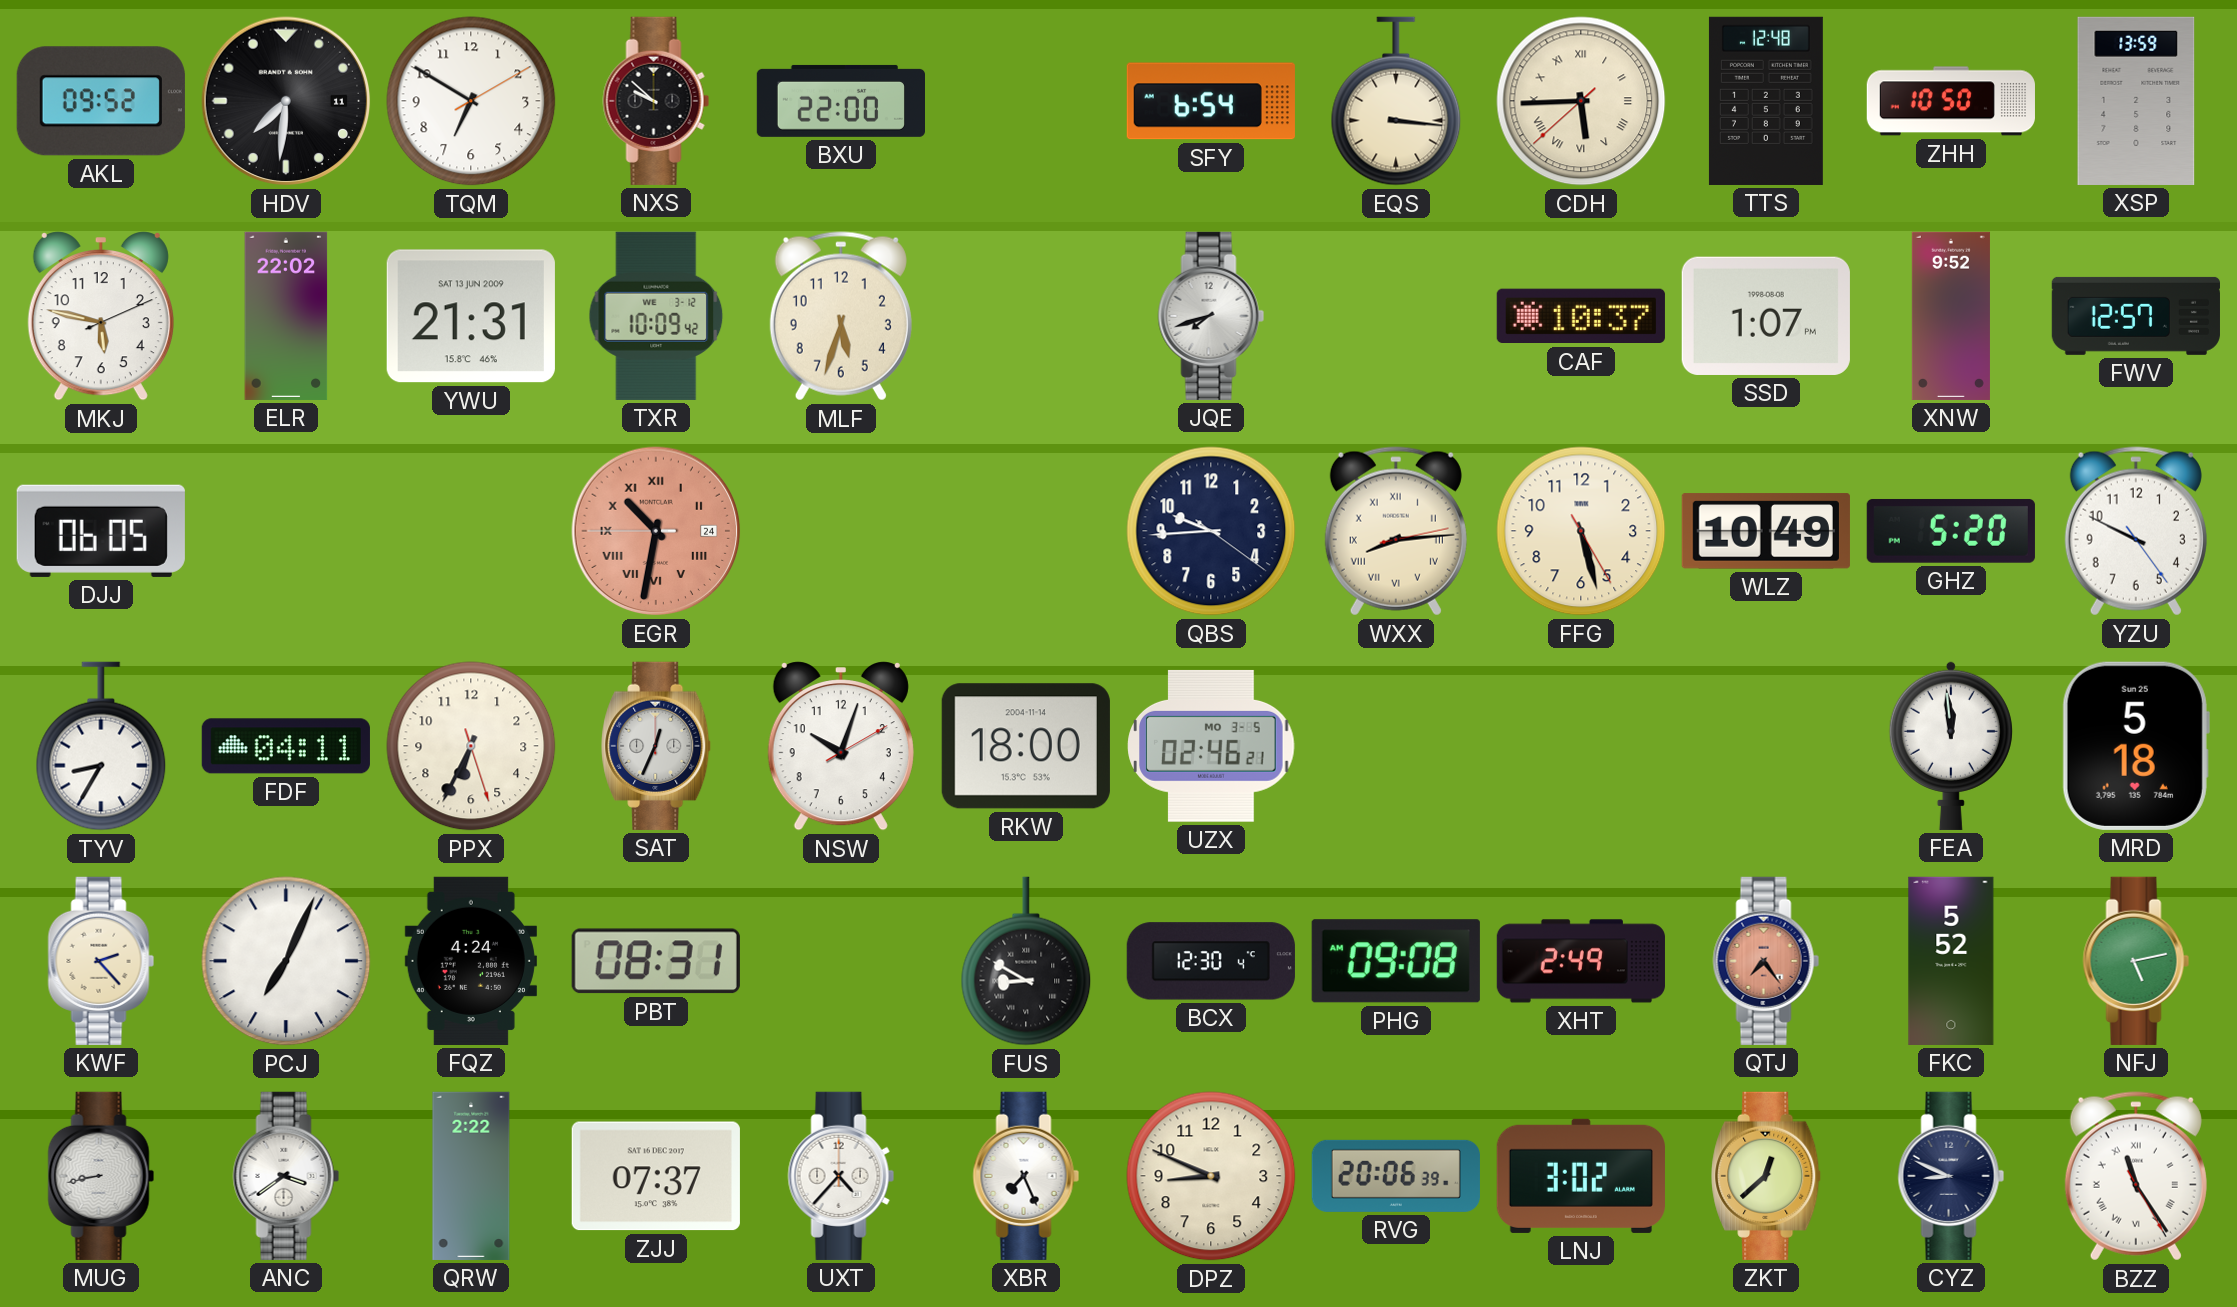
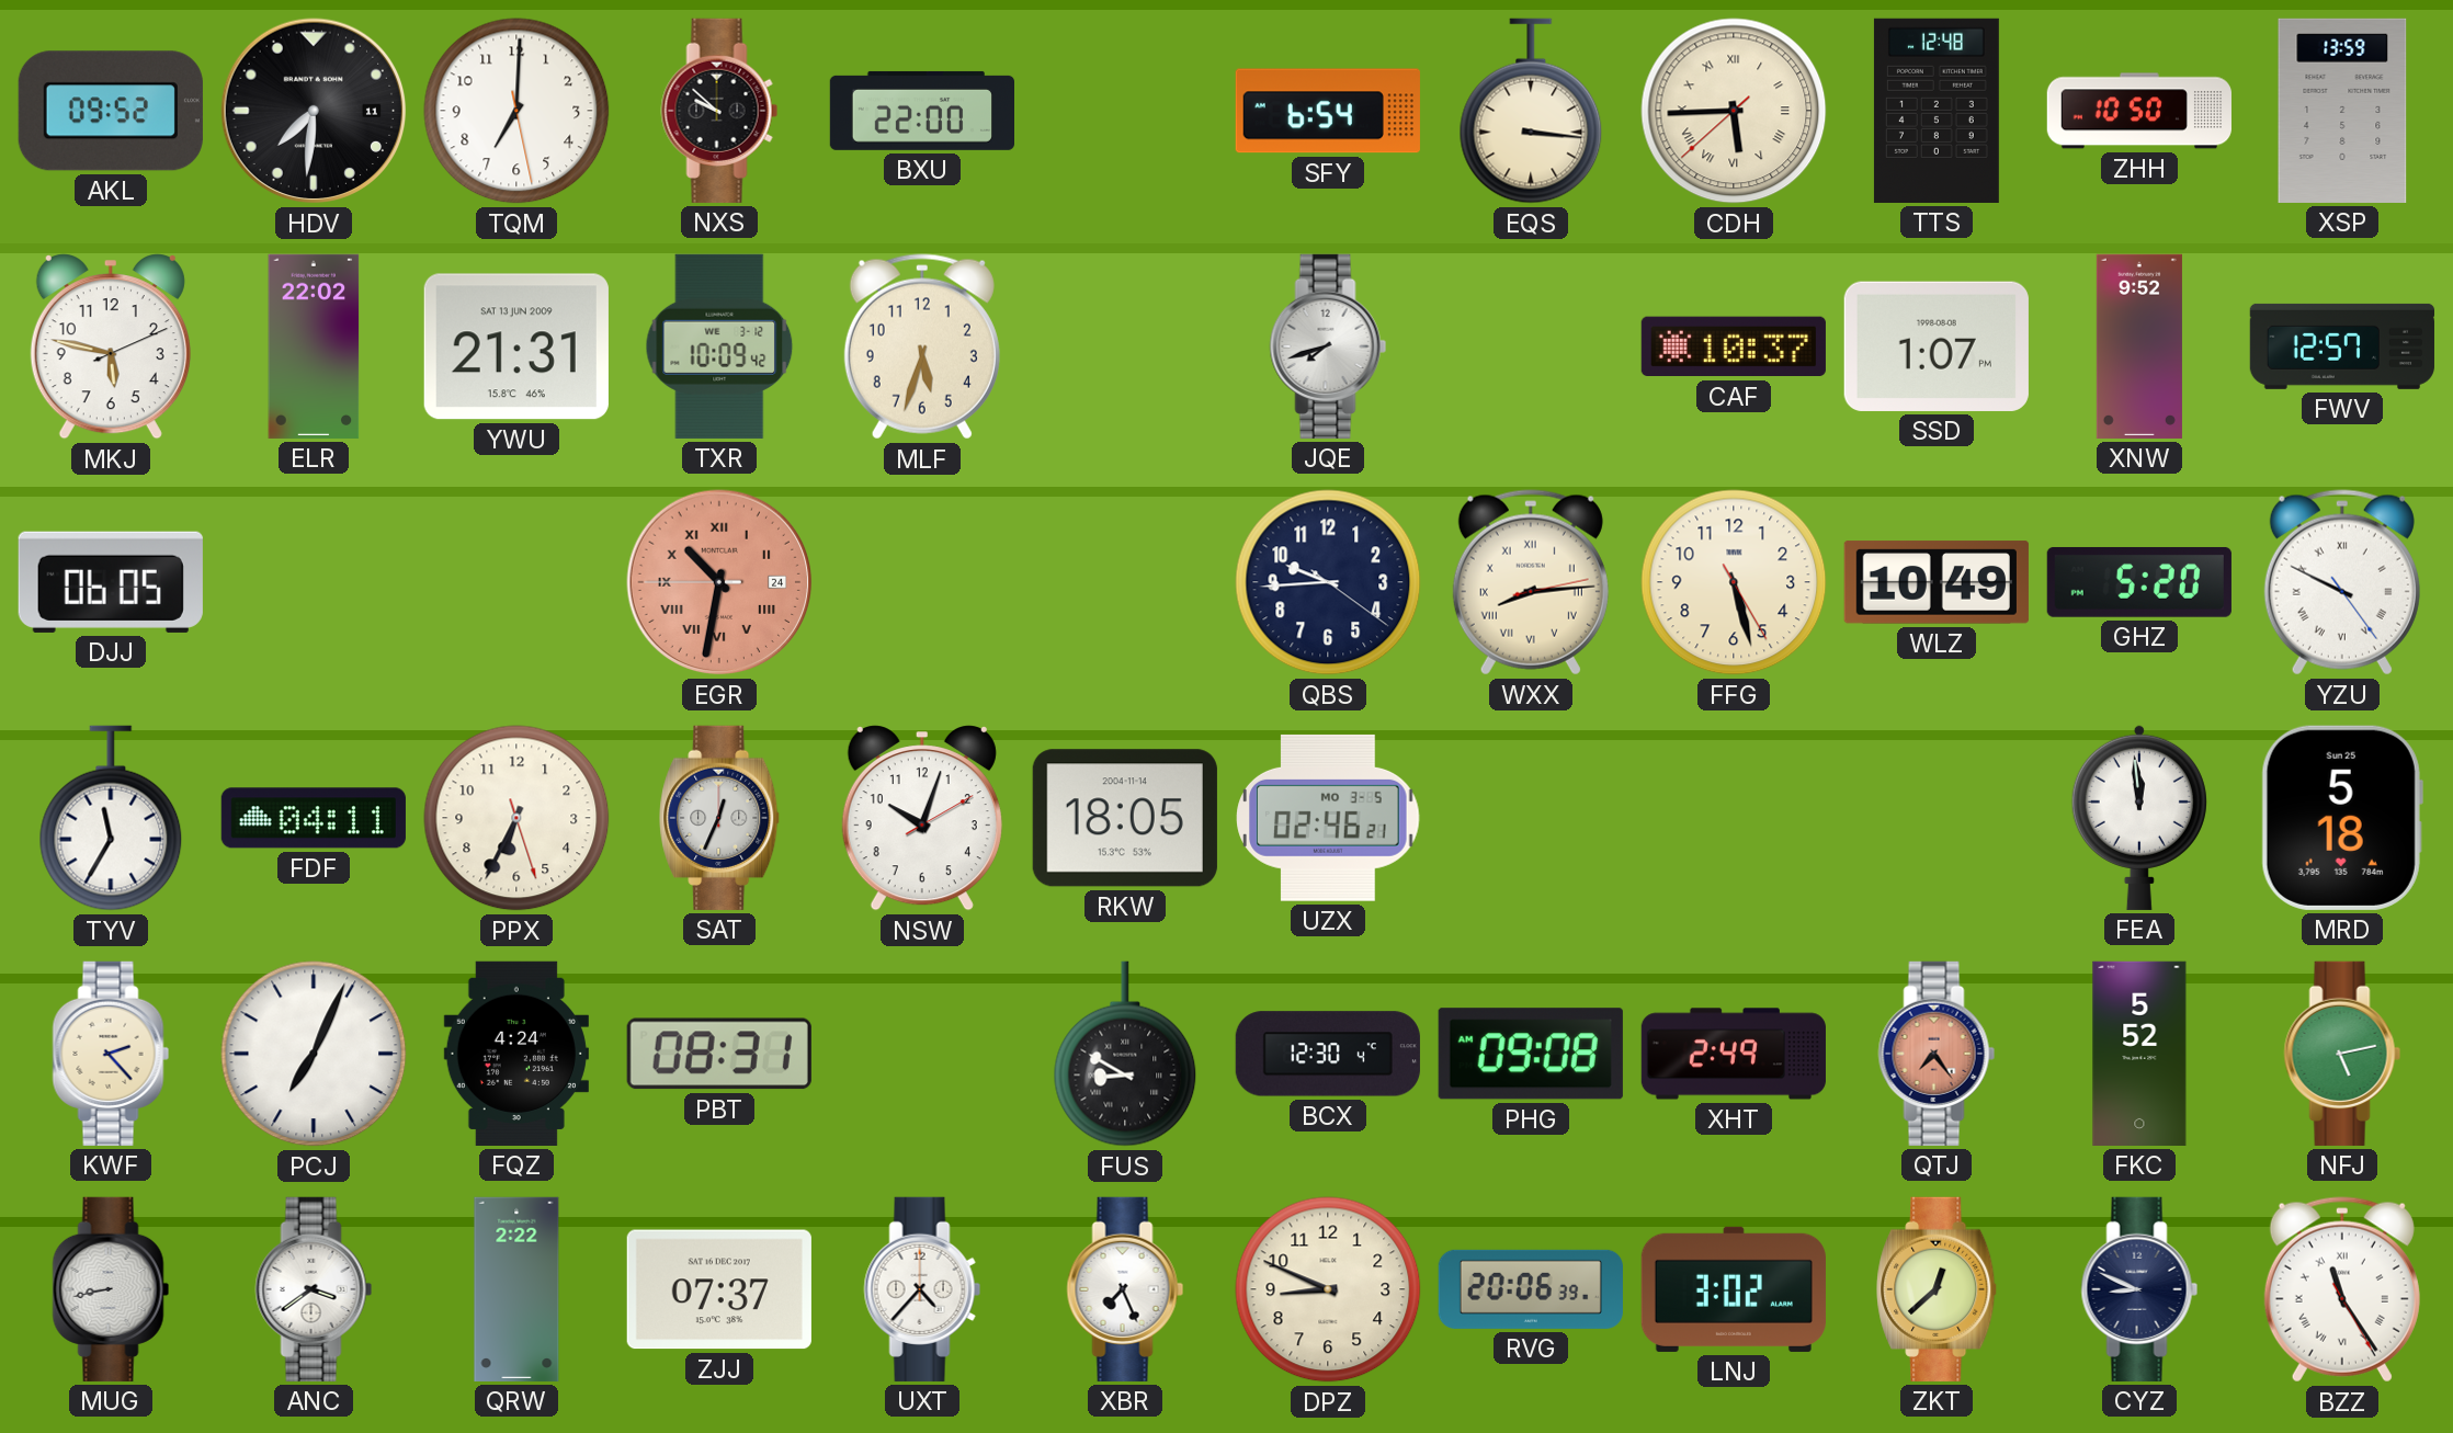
TQM: 6:50 -> 7:00 (516, 111)
YZU numerals: Arabic -> Roman (2342, 582)
TYV: 8:35 -> 11:35 (111, 818)
RKW: 18:00 -> 18:05 (1125, 818)
